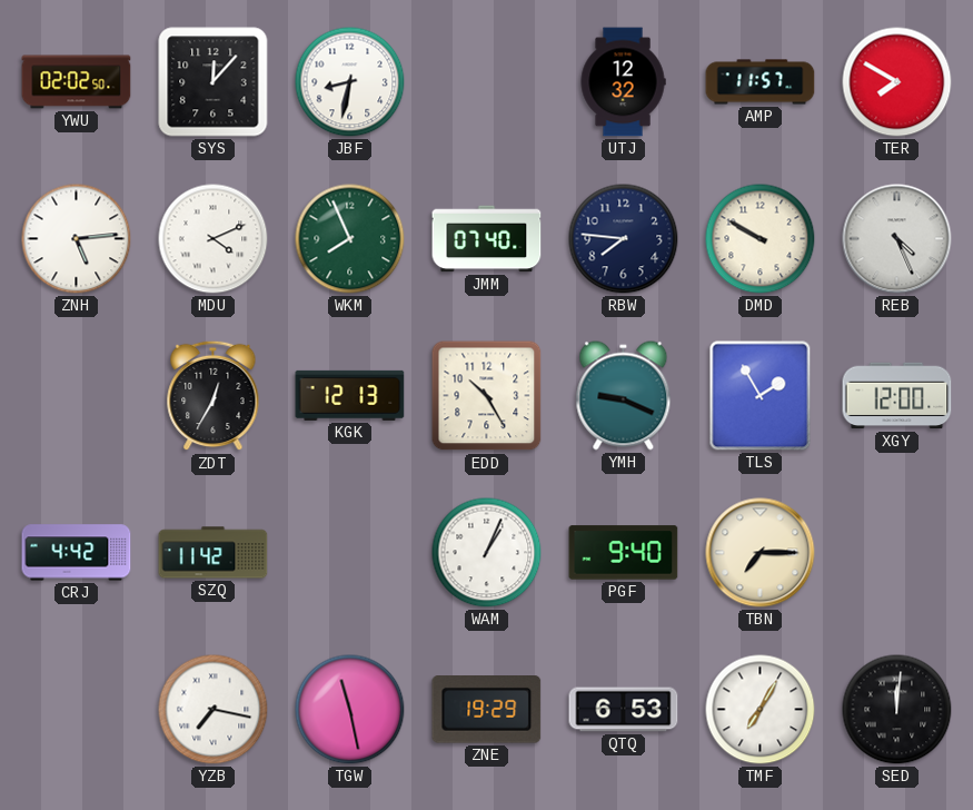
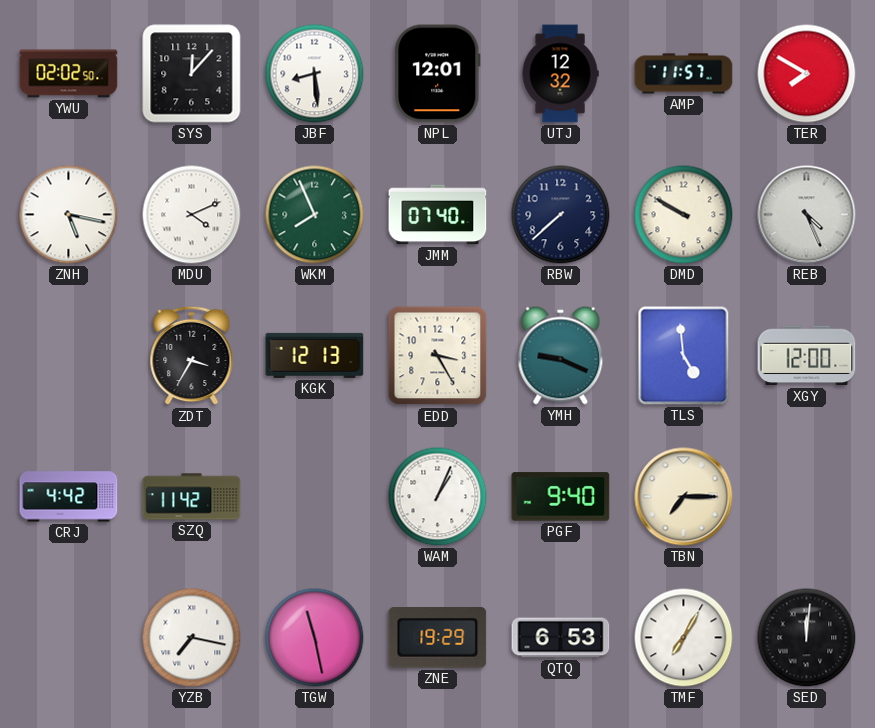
JBF: 8:32 -> 8:29 (315, 74)
NPL: none -> 12:01 (438, 74)
ZNH: 5:14 -> 5:17 (69, 215)
RBW: 7:46 -> 7:38 (561, 215)
ZDT: 12:35 -> 3:35 (192, 356)
EDD: 10:25 -> 3:25 (438, 356)
TLS: 1:55 -> 4:59 (684, 356)
